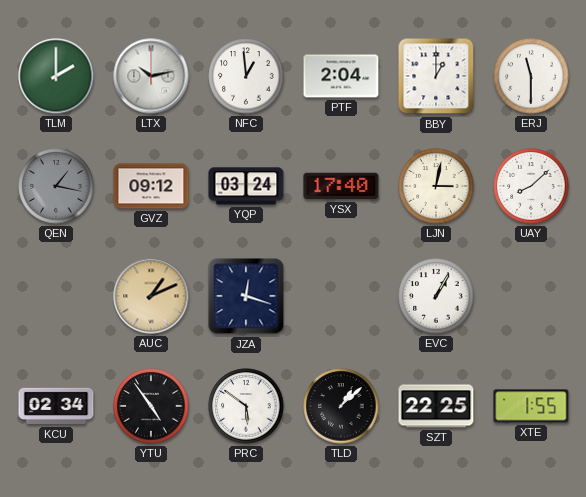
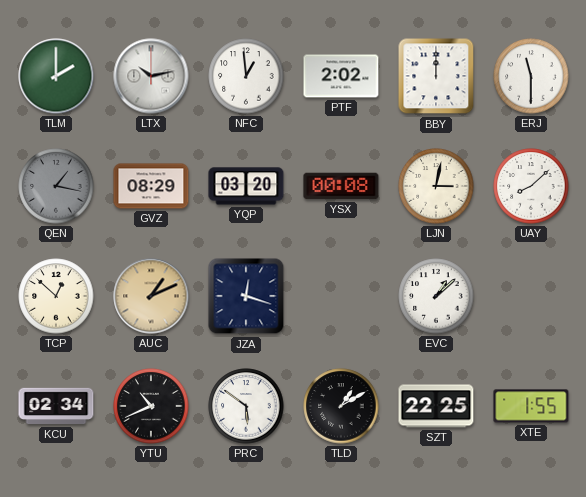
PTF: 2:04 -> 2:02 (341, 76)
BBY: 1:00 -> 12:00 (436, 76)
GVZ: 09:12 -> 08:29 (151, 186)
YQP: 03:24 -> 03:20 (246, 186)
YSX: 17:40 -> 00:08 (341, 186)
TCP: none -> 12:52 (56, 296)
EVC: 1:05 -> 1:08 (436, 296)
YTU: 4:54 -> 10:41 (151, 406)
TLD: 1:08 -> 1:10 (341, 406)
